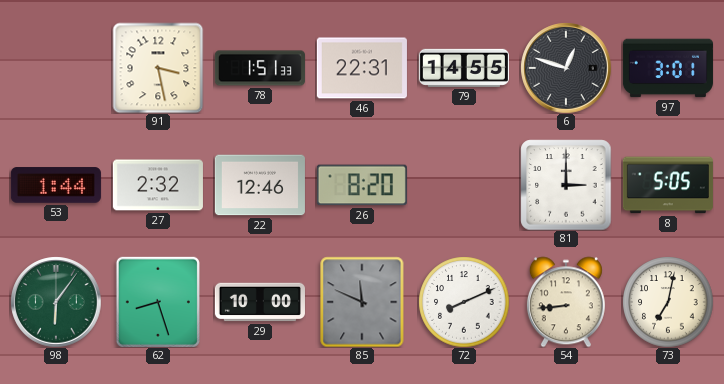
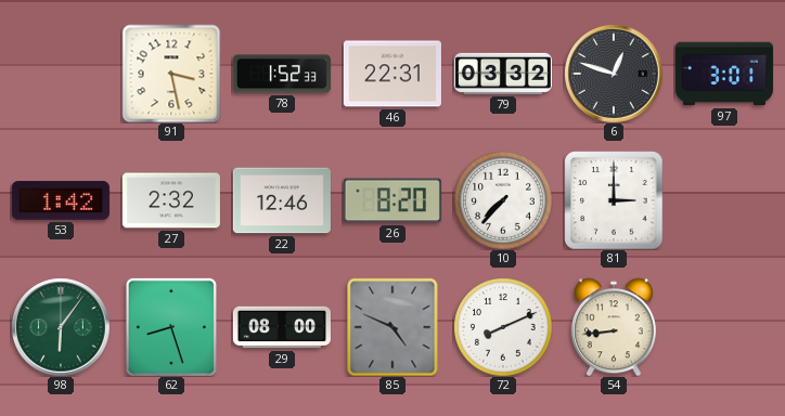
78: 1:51 -> 1:52 (282, 74)
79: 14:55 -> 03:32 (503, 74)
53: 1:44 -> 1:42 (61, 200)
10: none -> 7:37 (503, 200)
8: 5:05 -> none (668, 185)
29: 10:00 -> 08:00 (282, 327)
85: 11:49 -> 4:49 (392, 327)
73: 7:02 -> none (668, 302)
